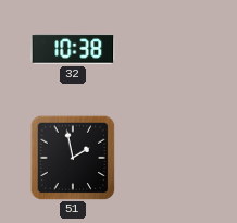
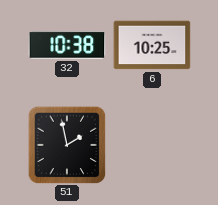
6: none -> 10:25 (152, 45)
